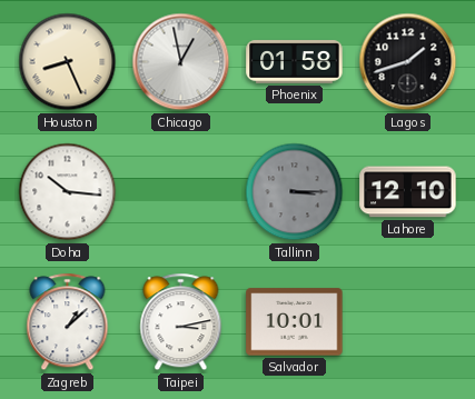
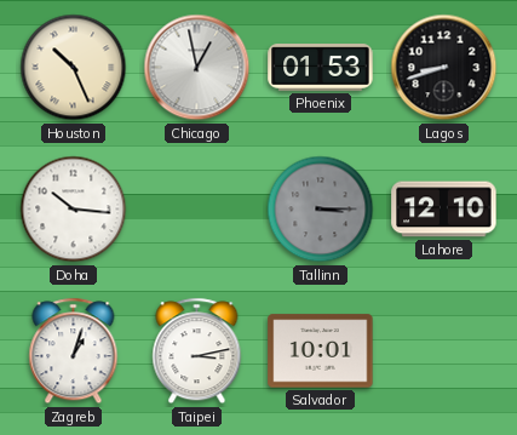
Houston: 8:26 -> 10:26 (74, 68)
Phoenix: 01:58 -> 01:53 (321, 68)
Lagos: 1:42 -> 8:42 (444, 68)
Zagreb: 1:08 -> 1:03 (74, 351)
